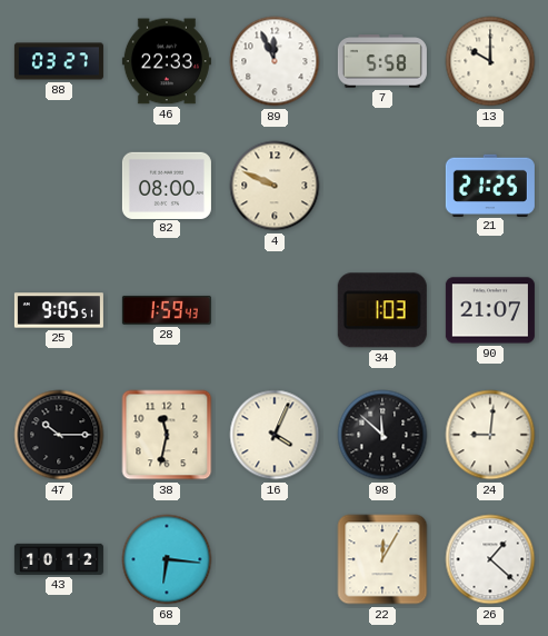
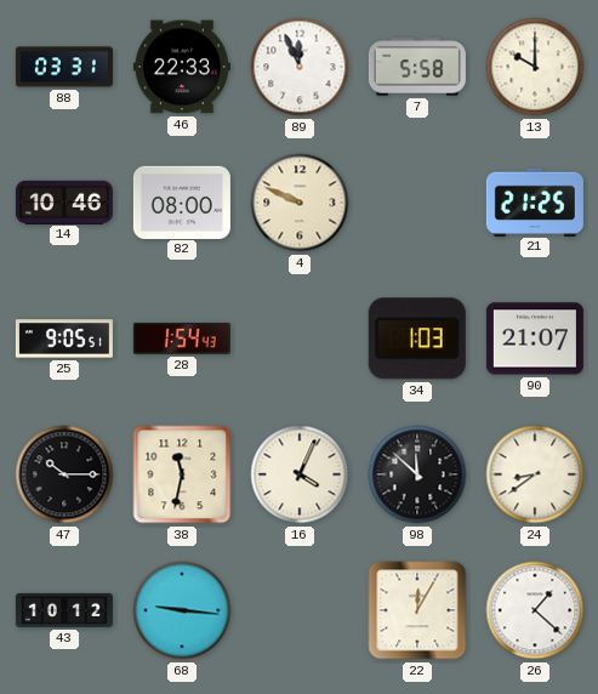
88: 03:27 -> 03:31 (64, 67)
14: none -> 10:46 (64, 201)
28: 1:59 -> 1:54 (182, 339)
24: 9:01 -> 8:39 (535, 474)
68: 6:16 -> 9:16 (182, 610)
